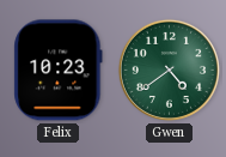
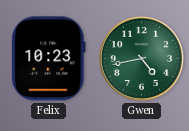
Gwen: 4:39 -> 4:43 (141, 58)
